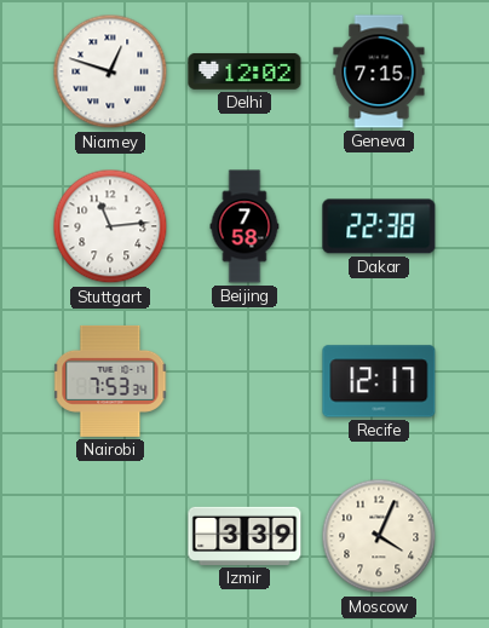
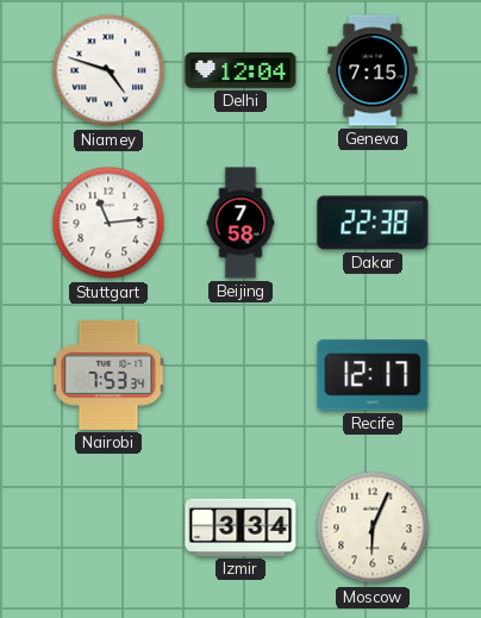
Niamey: 12:48 -> 4:48 (108, 70)
Delhi: 12:02 -> 12:04 (240, 70)
Izmir: 3:39 -> 3:34 (240, 528)
Moscow: 4:04 -> 6:04 (373, 528)
